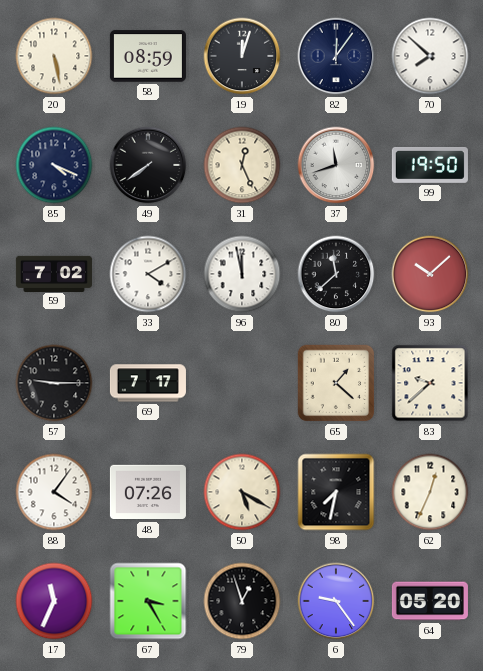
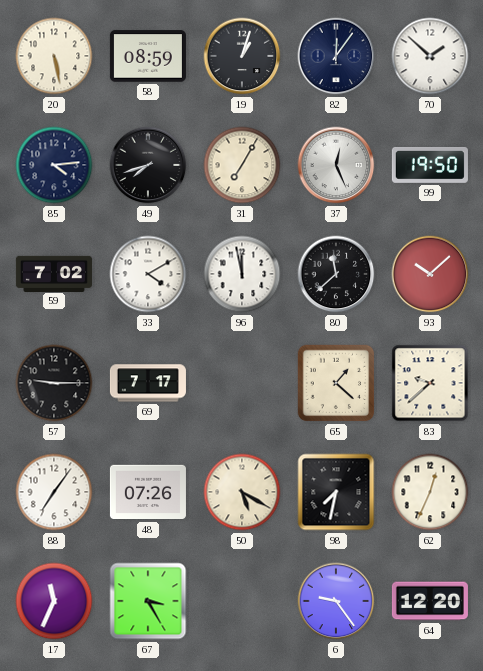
19: 12:03 -> 1:03 (242, 56)
70: 7:52 -> 1:52 (430, 56)
85: 4:19 -> 4:14 (54, 165)
49: 7:39 -> 7:42 (148, 165)
31: 12:26 -> 7:05 (242, 165)
37: 11:42 -> 12:26 (336, 165)
88: 4:06 -> 7:06 (54, 492)
79: 12:57 -> none (242, 601)
64: 05:20 -> 12:20 (430, 601)
